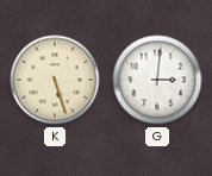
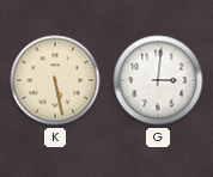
K: 5:27 -> 5:28 (55, 80)
